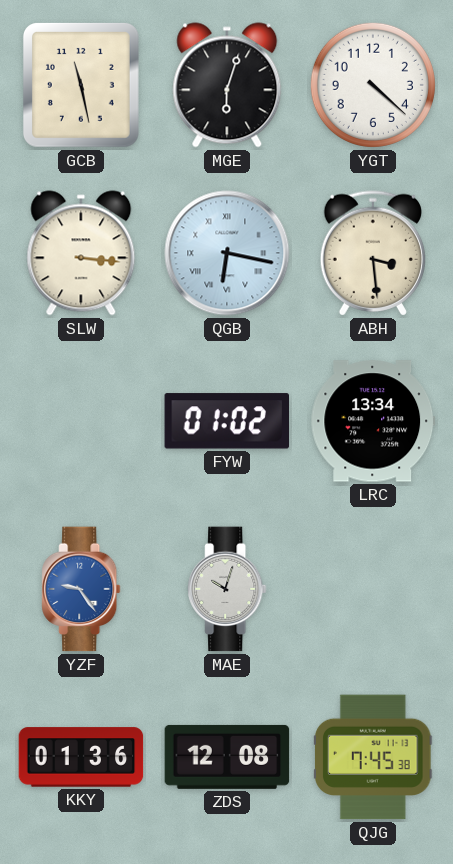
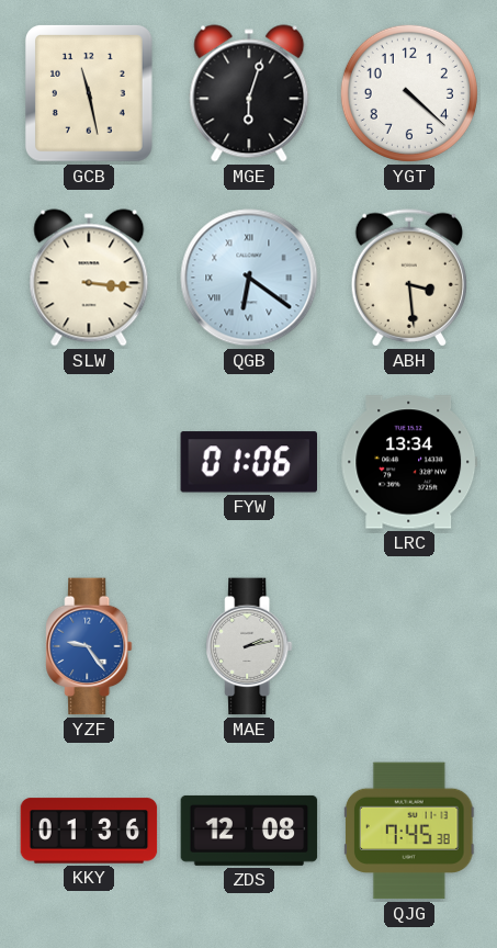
QGB: 6:17 -> 6:21 (249, 278)
FYW: 01:02 -> 01:06 (248, 462)
MAE: 10:03 -> 2:13 (249, 646)
